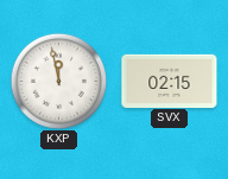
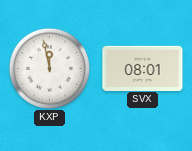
SVX: 02:15 -> 08:01 (143, 68)
